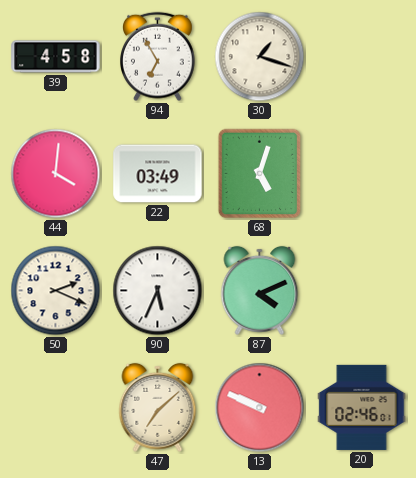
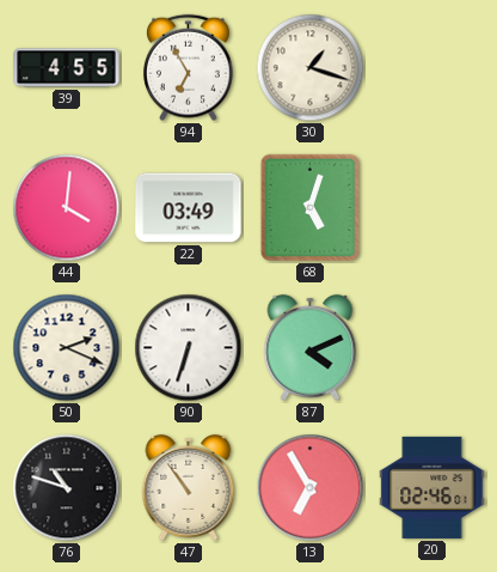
39: 4:58 -> 4:55 (67, 68)
90: 5:34 -> 6:33 (189, 348)
76: none -> 10:48 (67, 488)
47: 7:08 -> 10:54 (189, 487)
13: 9:49 -> 6:55 (311, 488)
